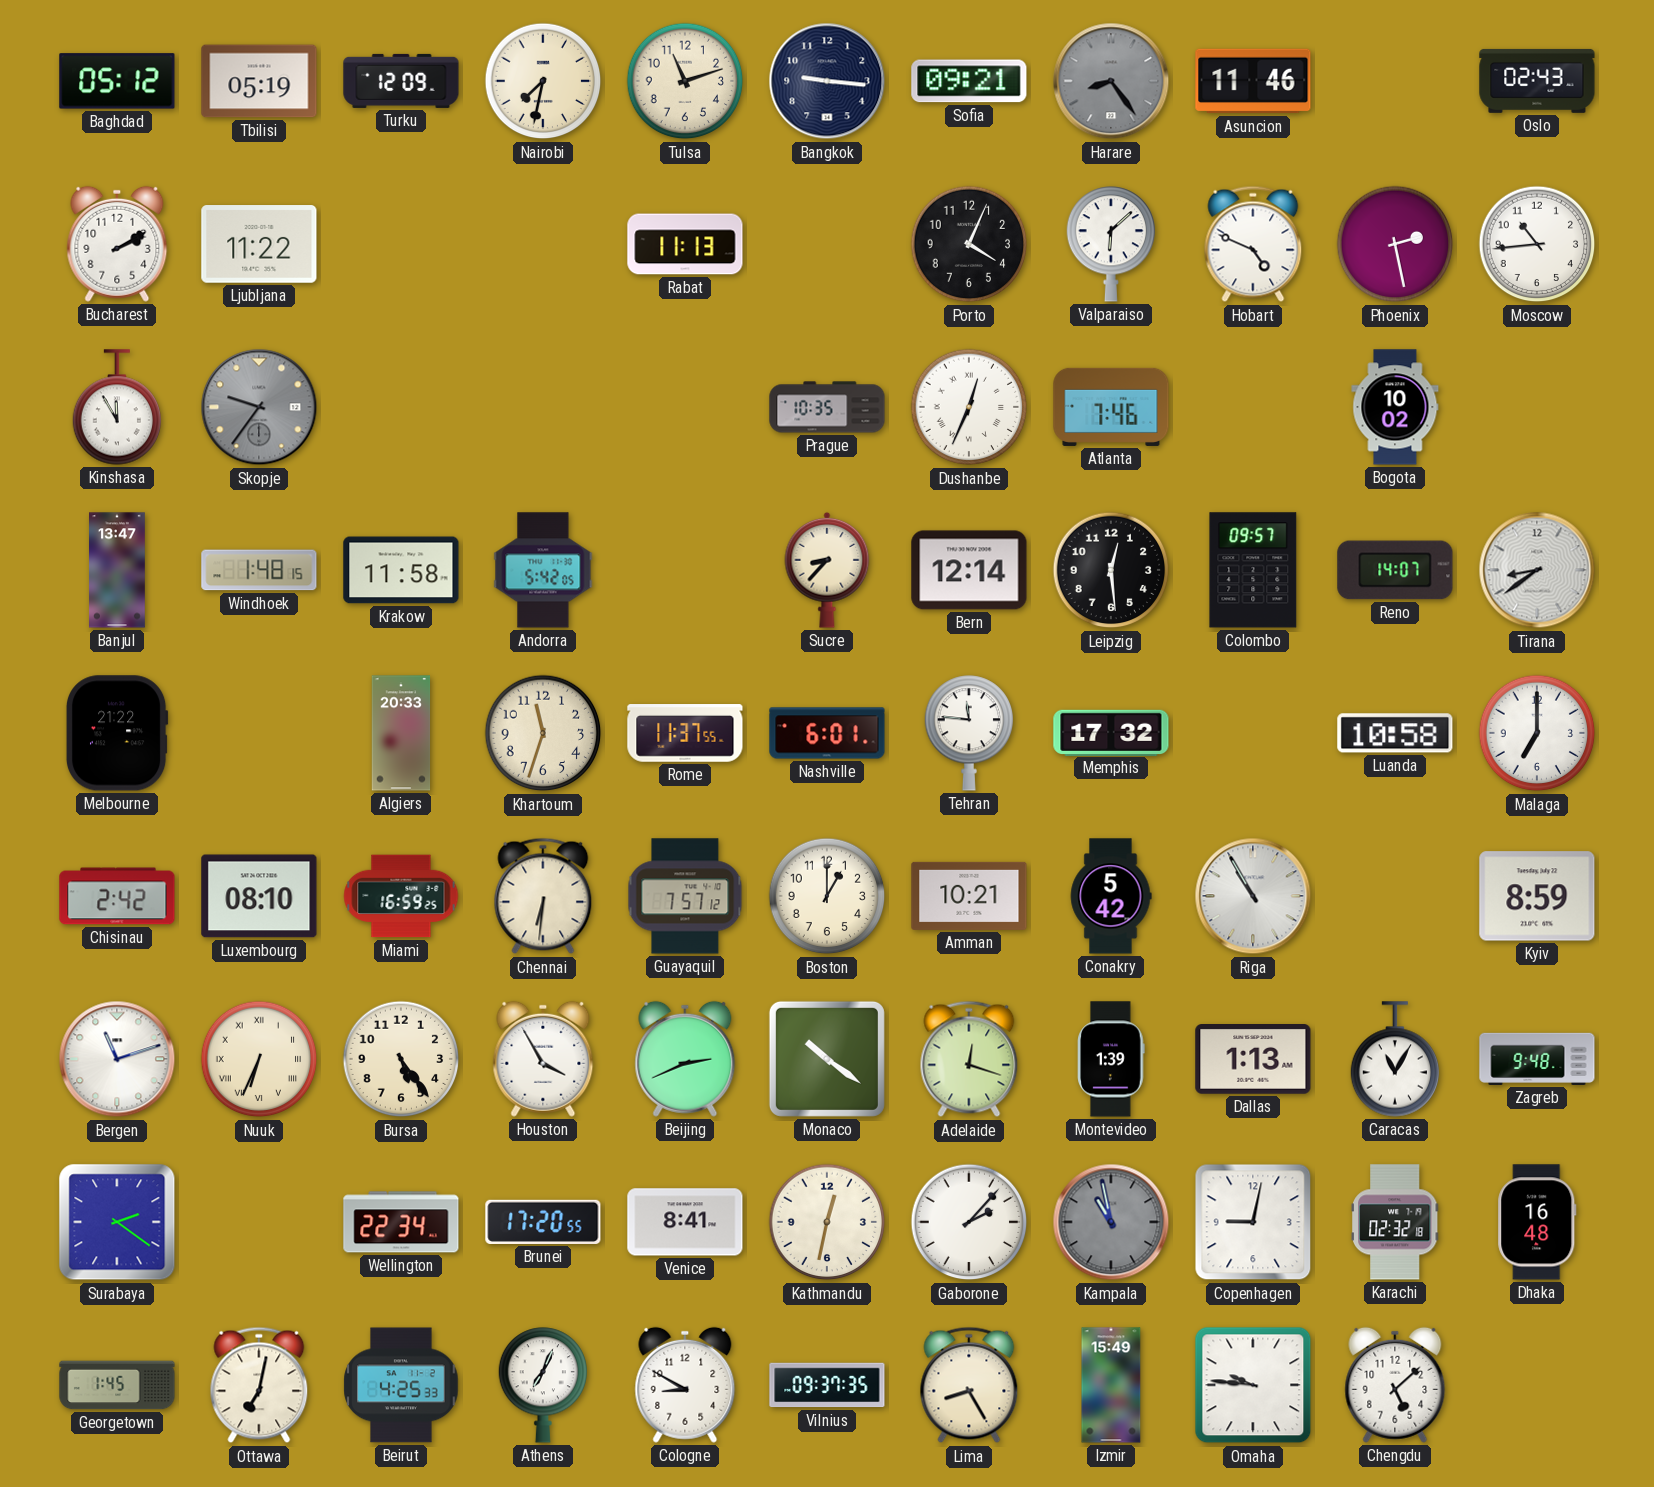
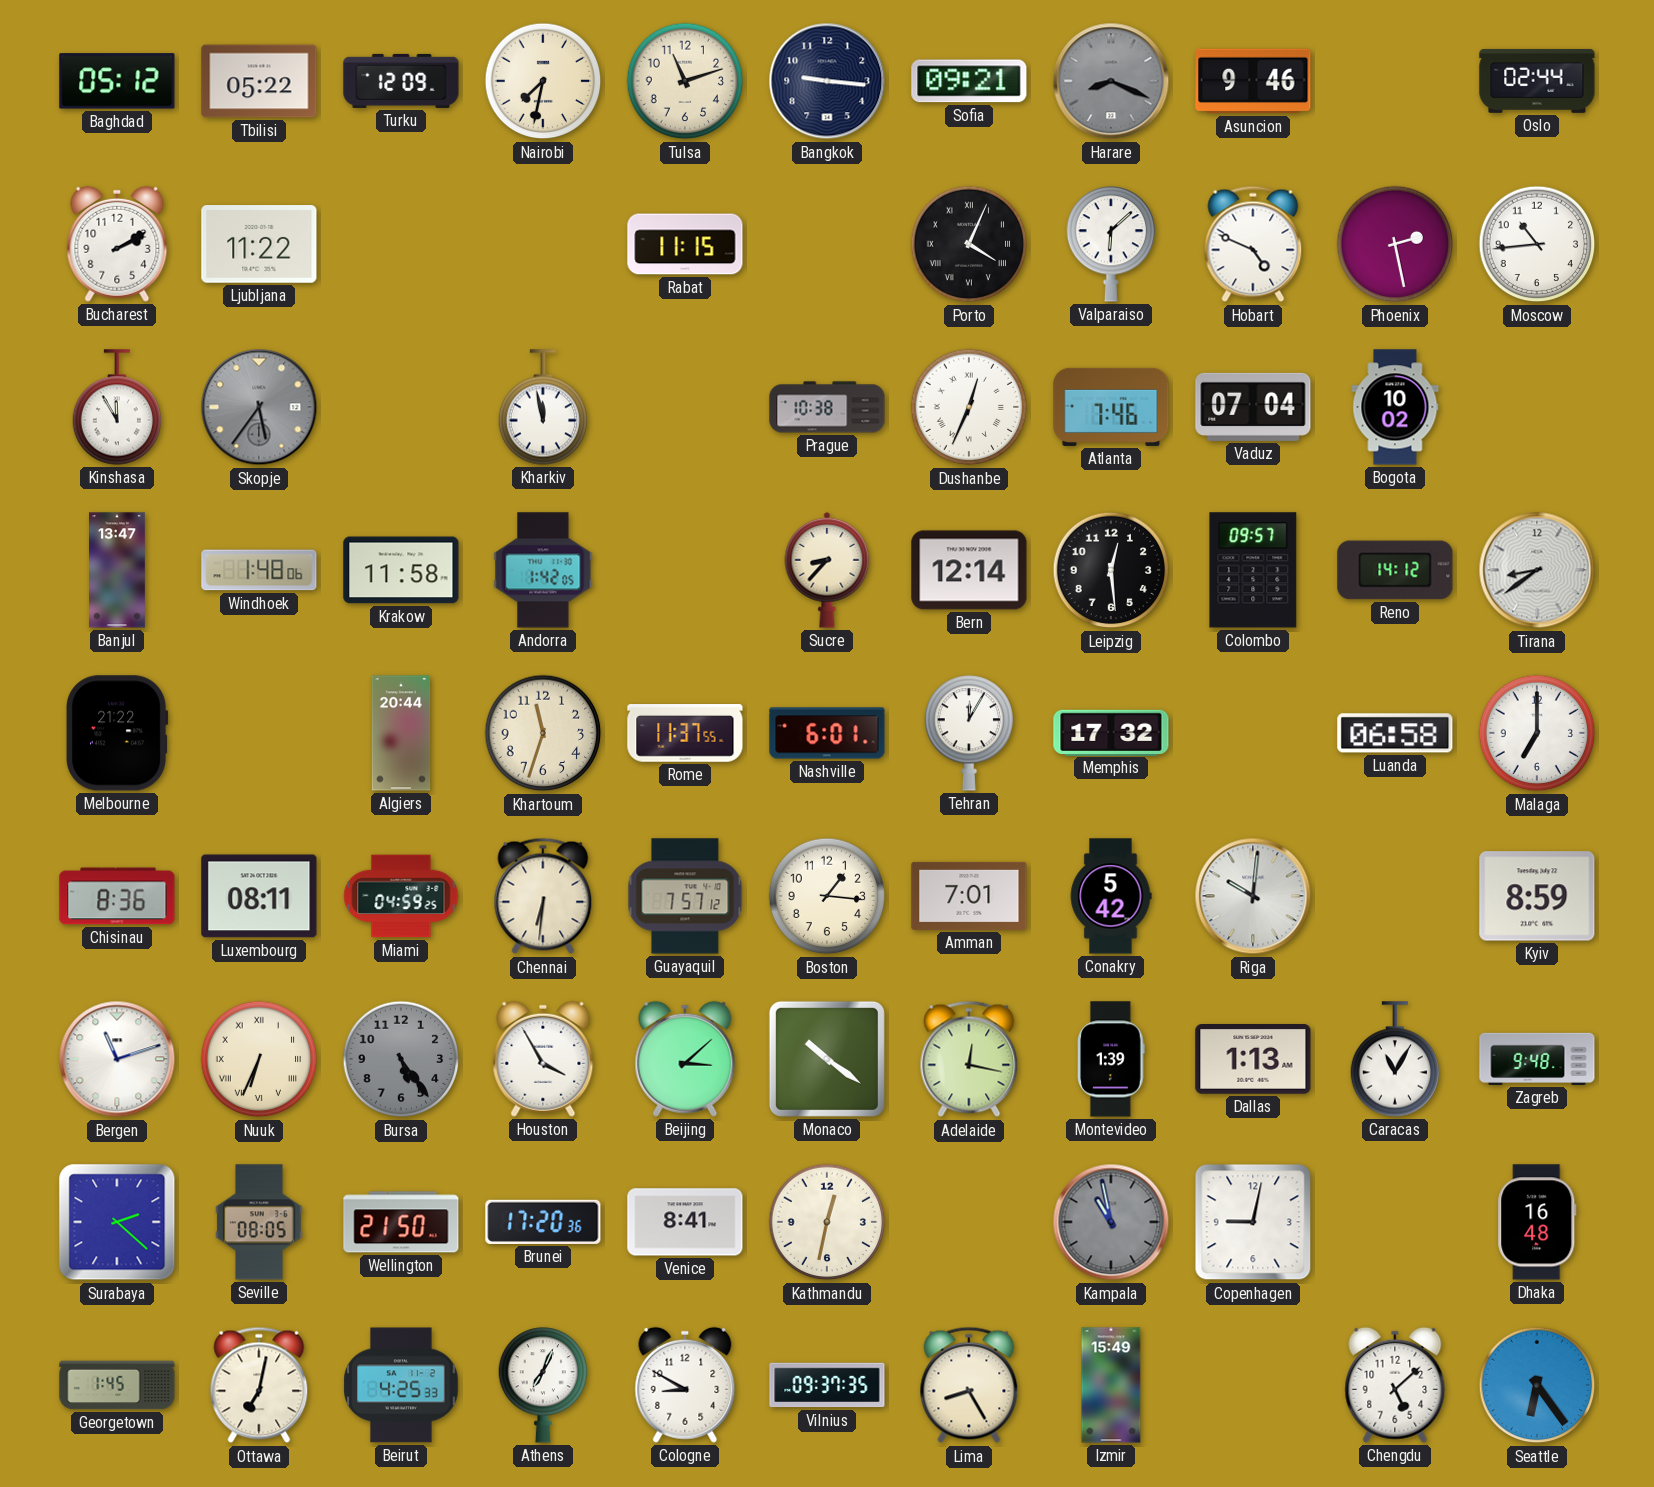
Tbilisi: 05:19 -> 05:22 (259, 81)
Harare: 8:24 -> 8:19 (1111, 81)
Asuncion: 11:46 -> 9:46 (1253, 81)
Oslo: 02:43 -> 02:44 (1537, 81)
Rabat: 11:13 -> 11:15 (685, 244)
Porto numerals: Arabic -> Roman (969, 244)
Skopje: 9:36 -> 5:36 (259, 407)
Kharkiv: none -> 11:58 (543, 407)
Prague: 10:35 -> 10:38 (827, 407)
Vaduz: none -> 07:04 (1253, 407)
Windhoek: 1:48:15 -> 1:48:06 (259, 570)
Andorra: 5:42 -> 1:42 (543, 570)
Reno: 14:07 -> 14:12 (1395, 570)
Algiers: 20:33 -> 20:44 (401, 733)
Tehran: 11:46 -> 12:05 (969, 733)
Luanda: 10:58 -> 06:58 (1395, 733)
Chisinau: 2:42 -> 8:36 (117, 896)
Luxembourg: 08:10 -> 08:11 (259, 896)
Miami: 16:59 -> 04:59 (401, 896)
Boston: 1:00 -> 1:16 (827, 896)
Amman: 10:21 -> 7:01 (969, 896)
Riga: 10:55 -> 10:01 (1253, 896)
Bursa dial: cream -> grey (401, 1059)
Beijing: 2:41 -> 3:08 (685, 1059)
Adelaide: 12:18 -> 12:17 (969, 1059)
Surabaya: 2:21 -> 2:22 (117, 1222)
Seville: none -> 08:05 (259, 1222)
Wellington: 22:34 -> 21:50 (401, 1222)
Brunei: 17:20:55 -> 17:20:36 (543, 1222)
Gaborone: 2:07 -> none (969, 1222)
Karachi: 02:32 -> none (1395, 1222)
Omaha: 9:46 -> none (1253, 1385)
Seattle: none -> 6:24 (1537, 1385)
